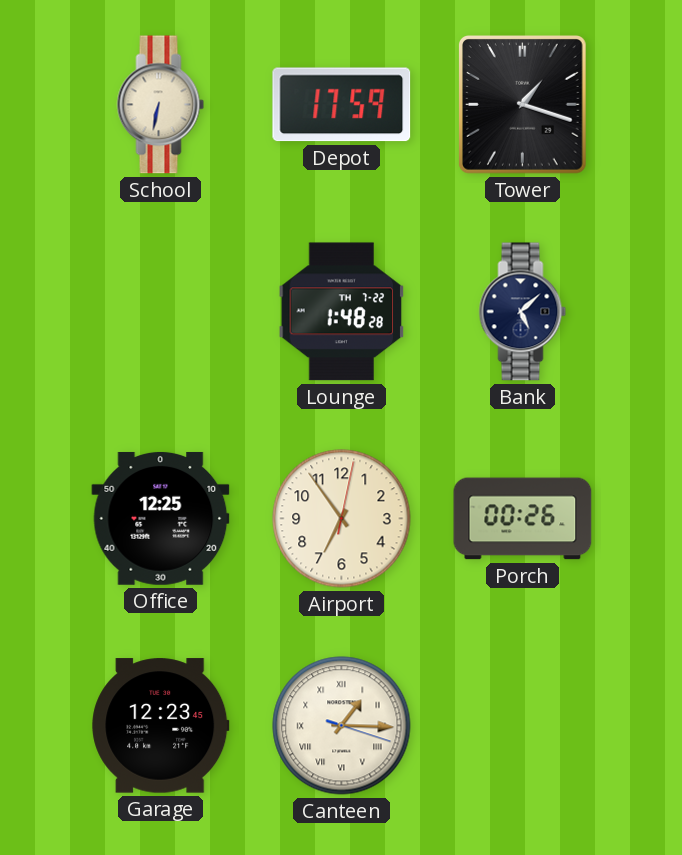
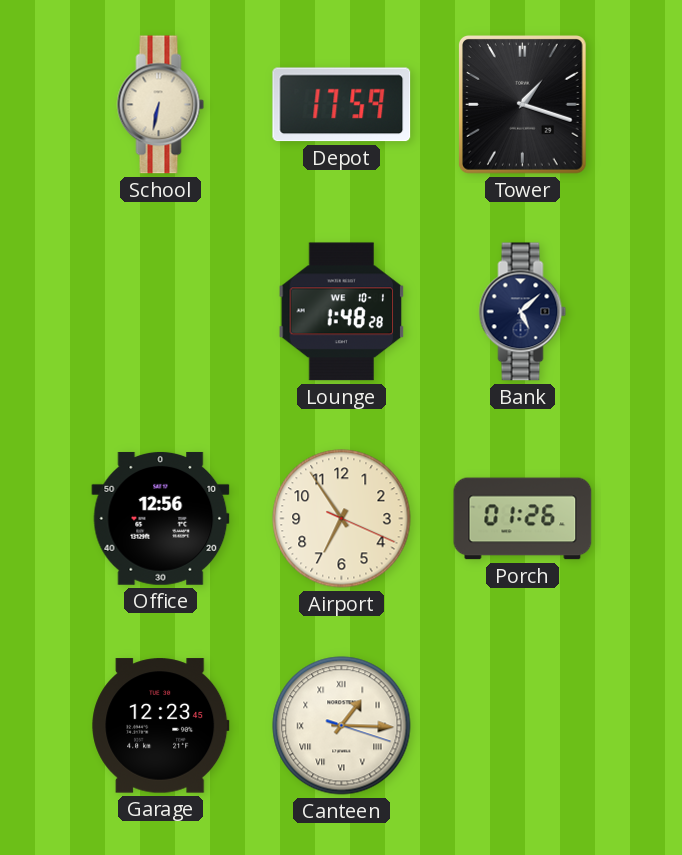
Lounge date: TH 7-22 -> WE 10-1 (342, 312)
Office: 12:25 -> 12:56 (161, 518)
Airport: 6:54:02 -> 6:54:19 (342, 519)
Porch: 00:26 -> 01:26 (523, 519)
